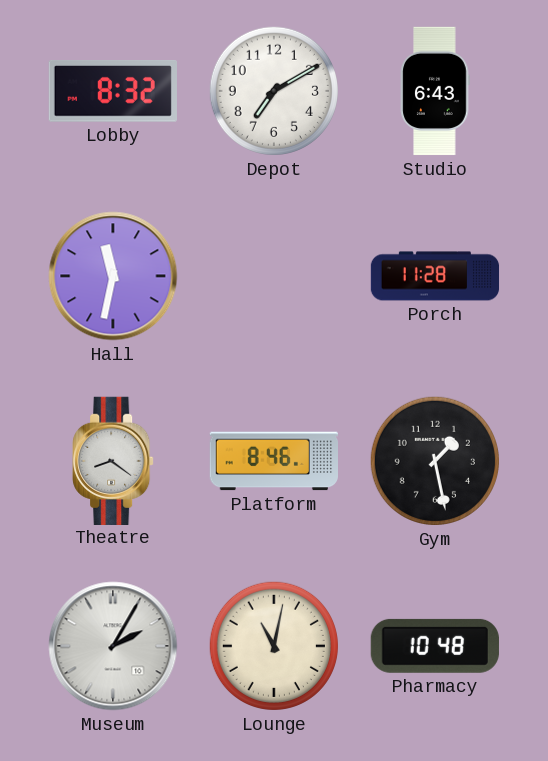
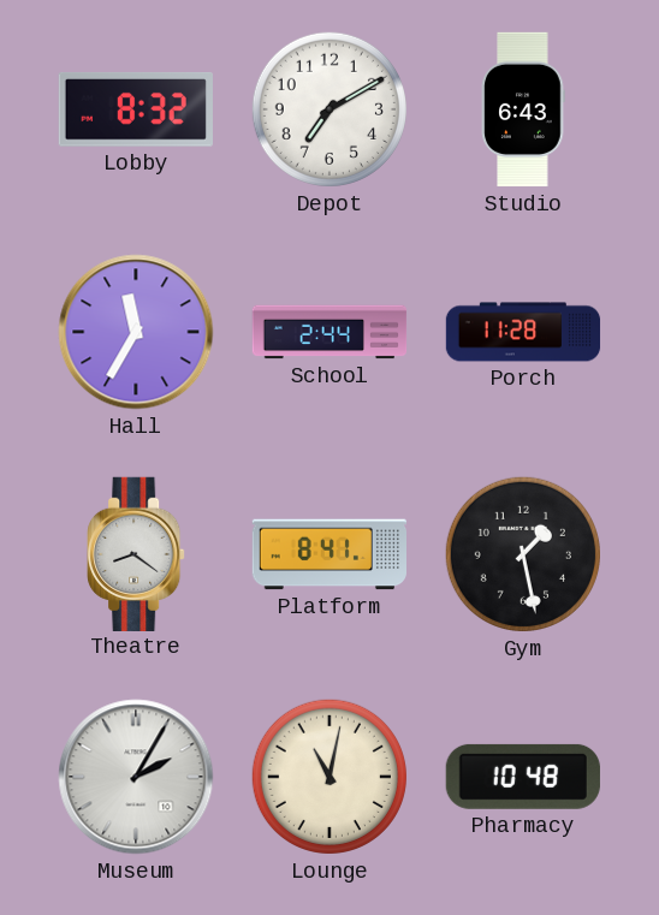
Hall: 11:32 -> 11:35 (136, 332)
School: none -> 2:44 (329, 332)
Platform: 8:46 -> 8:41 (328, 554)
